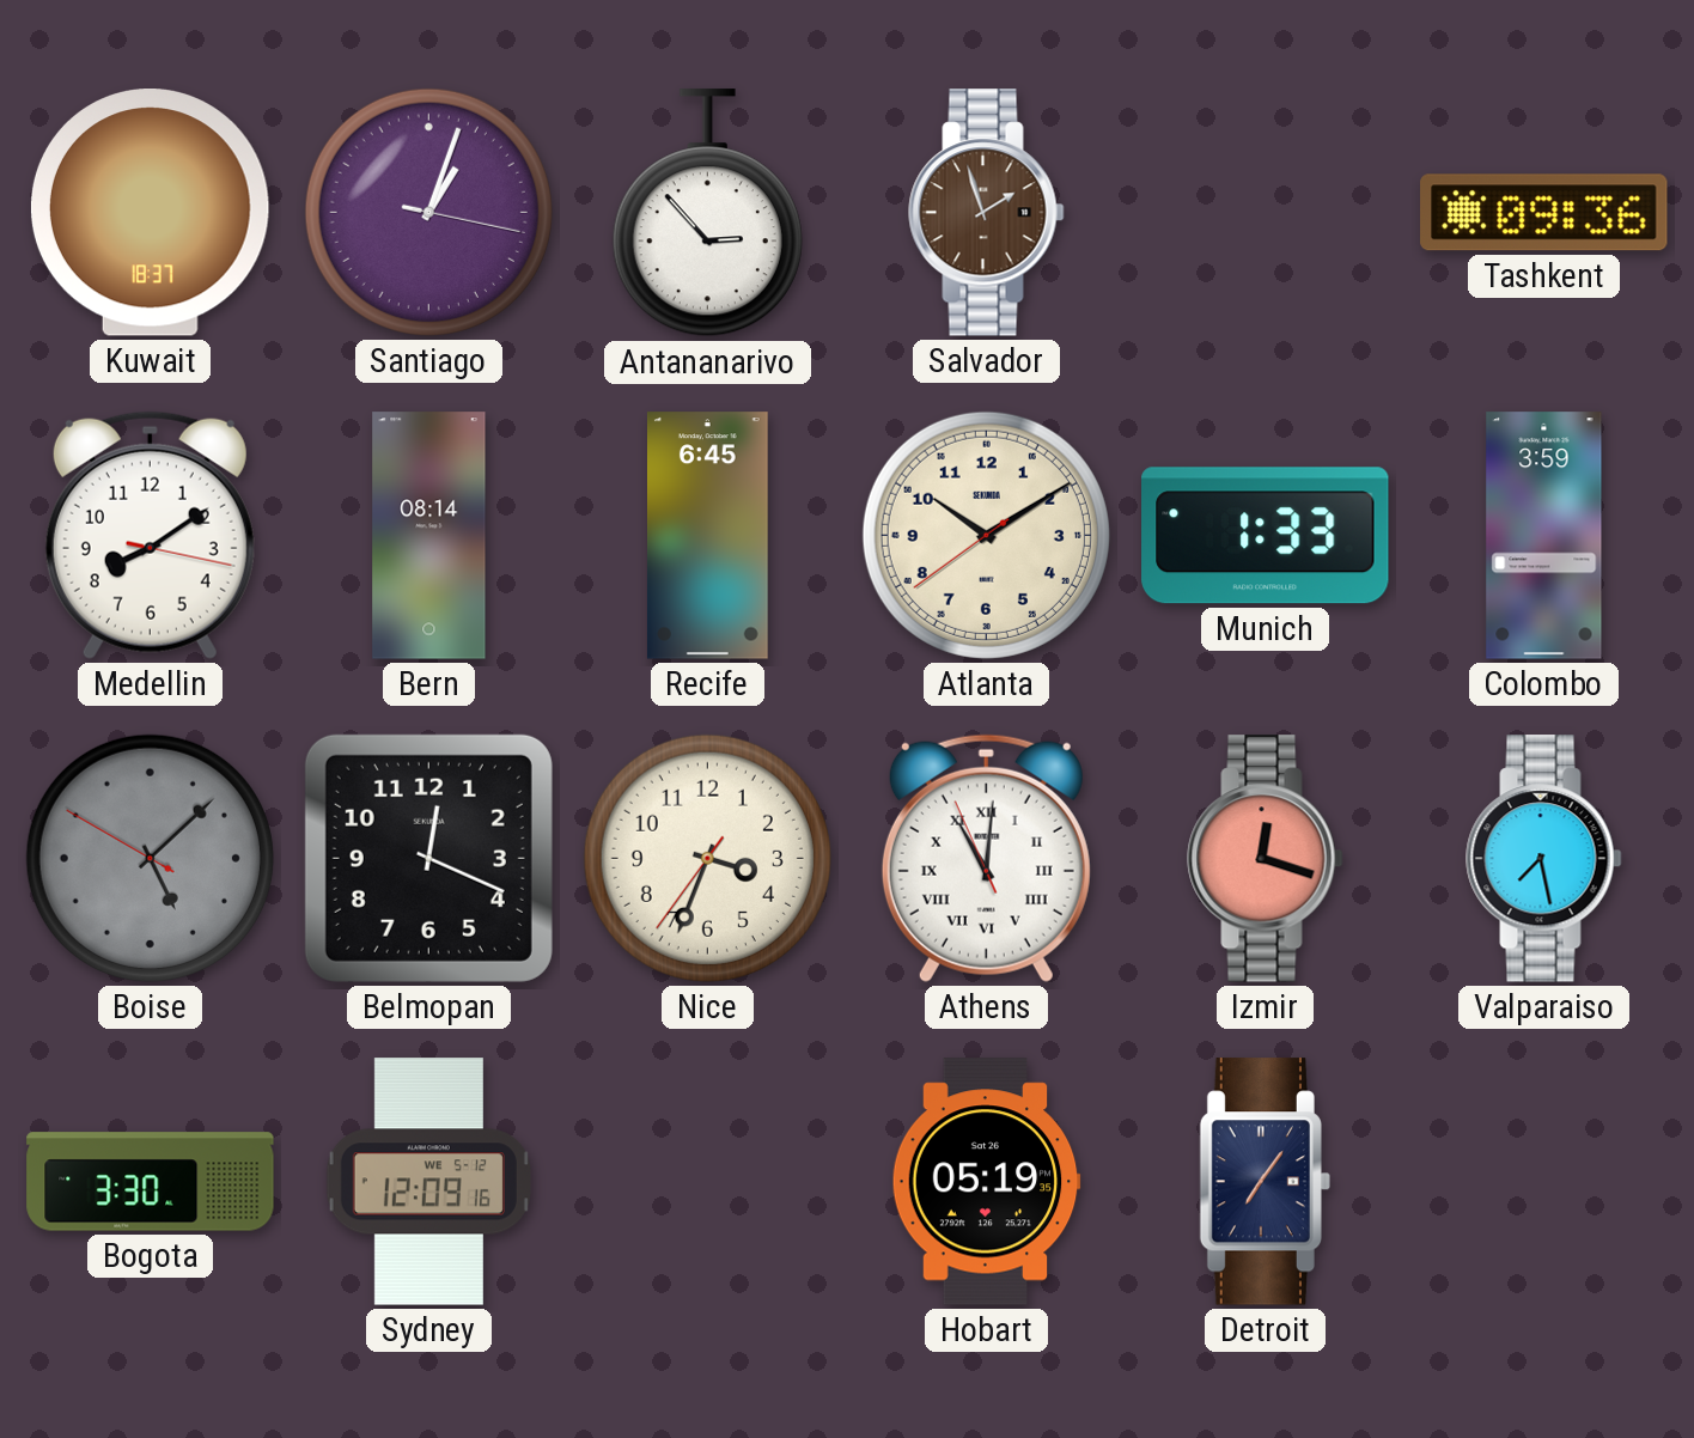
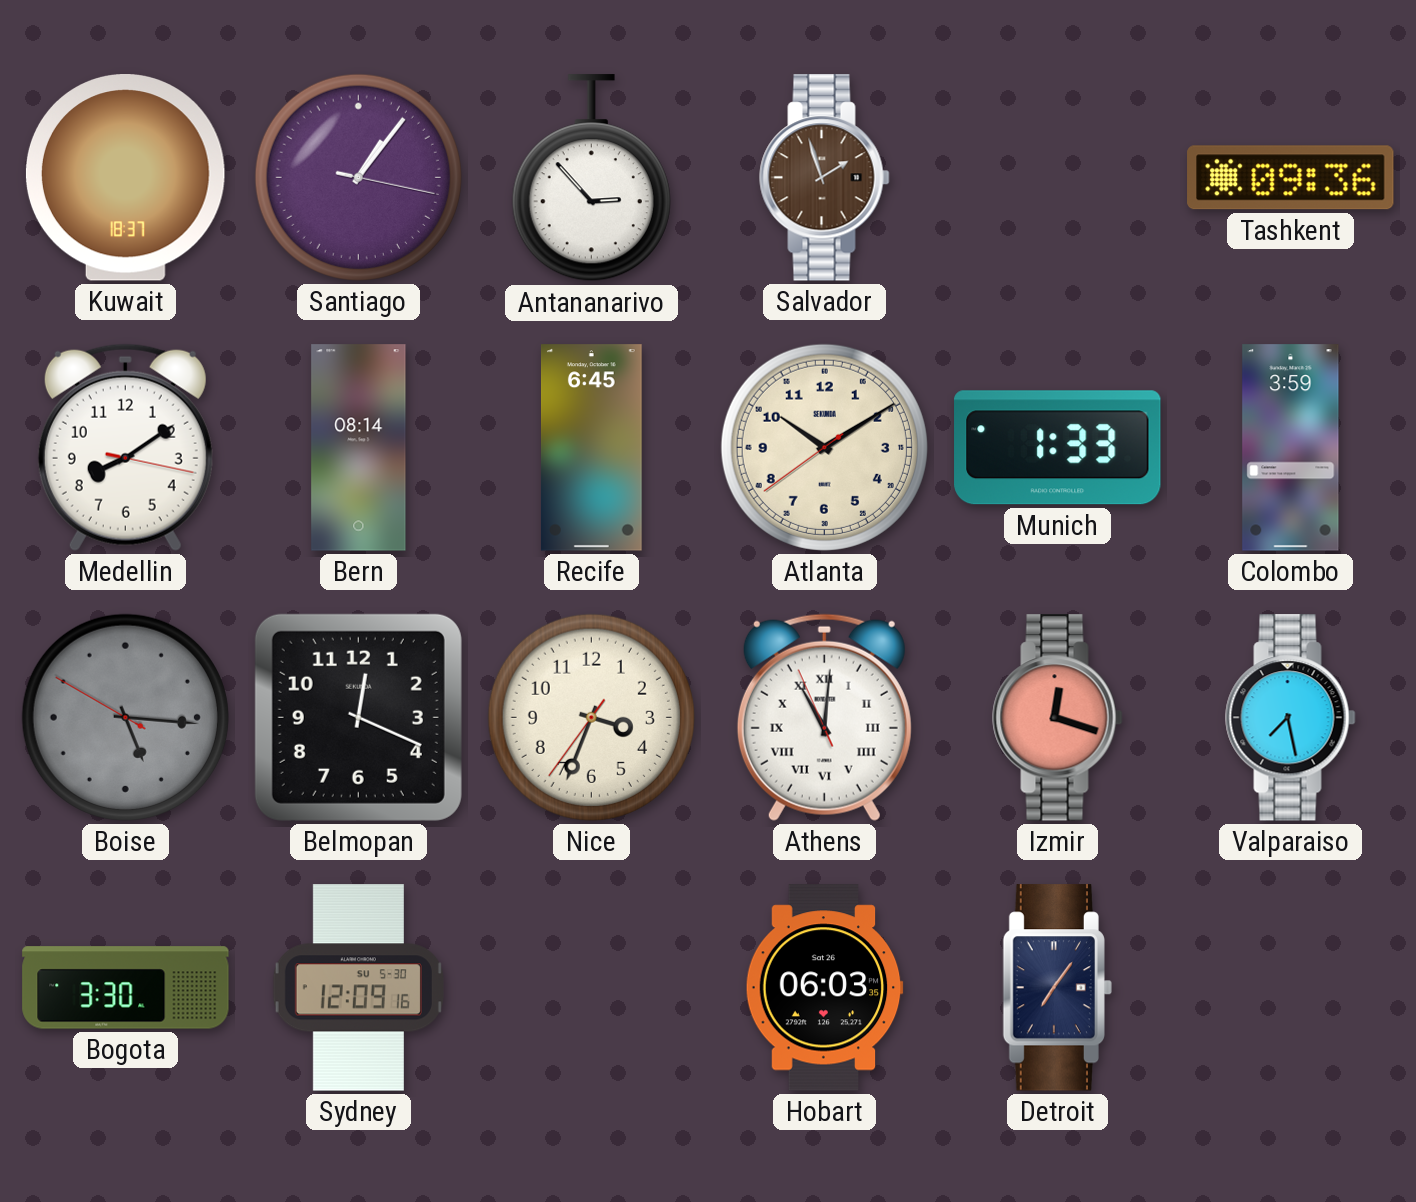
Santiago: 1:03 -> 1:06 (358, 177)
Boise: 5:07 -> 5:15 (125, 717)
Sydney date: WE 5-12 -> SU 5-30 (358, 988)
Hobart: 05:19 -> 06:03 (824, 988)
